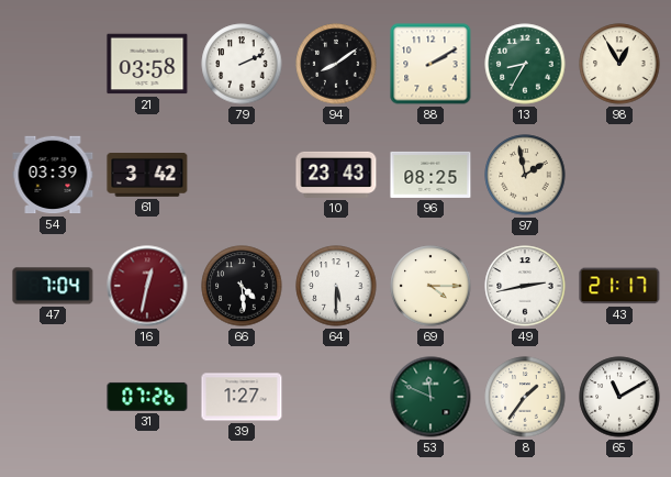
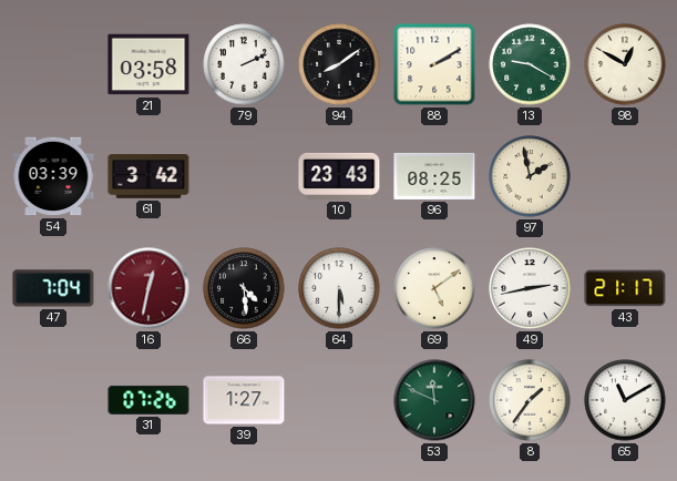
13: 8:35 -> 9:20 (530, 64)
98: 12:55 -> 12:50 (625, 64)
69: 4:15 -> 5:09 (434, 288)
